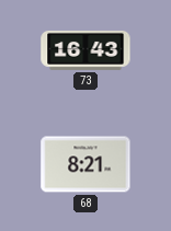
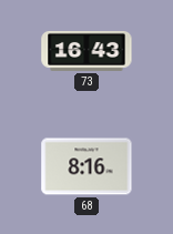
68: 8:21 -> 8:16 (86, 166)
